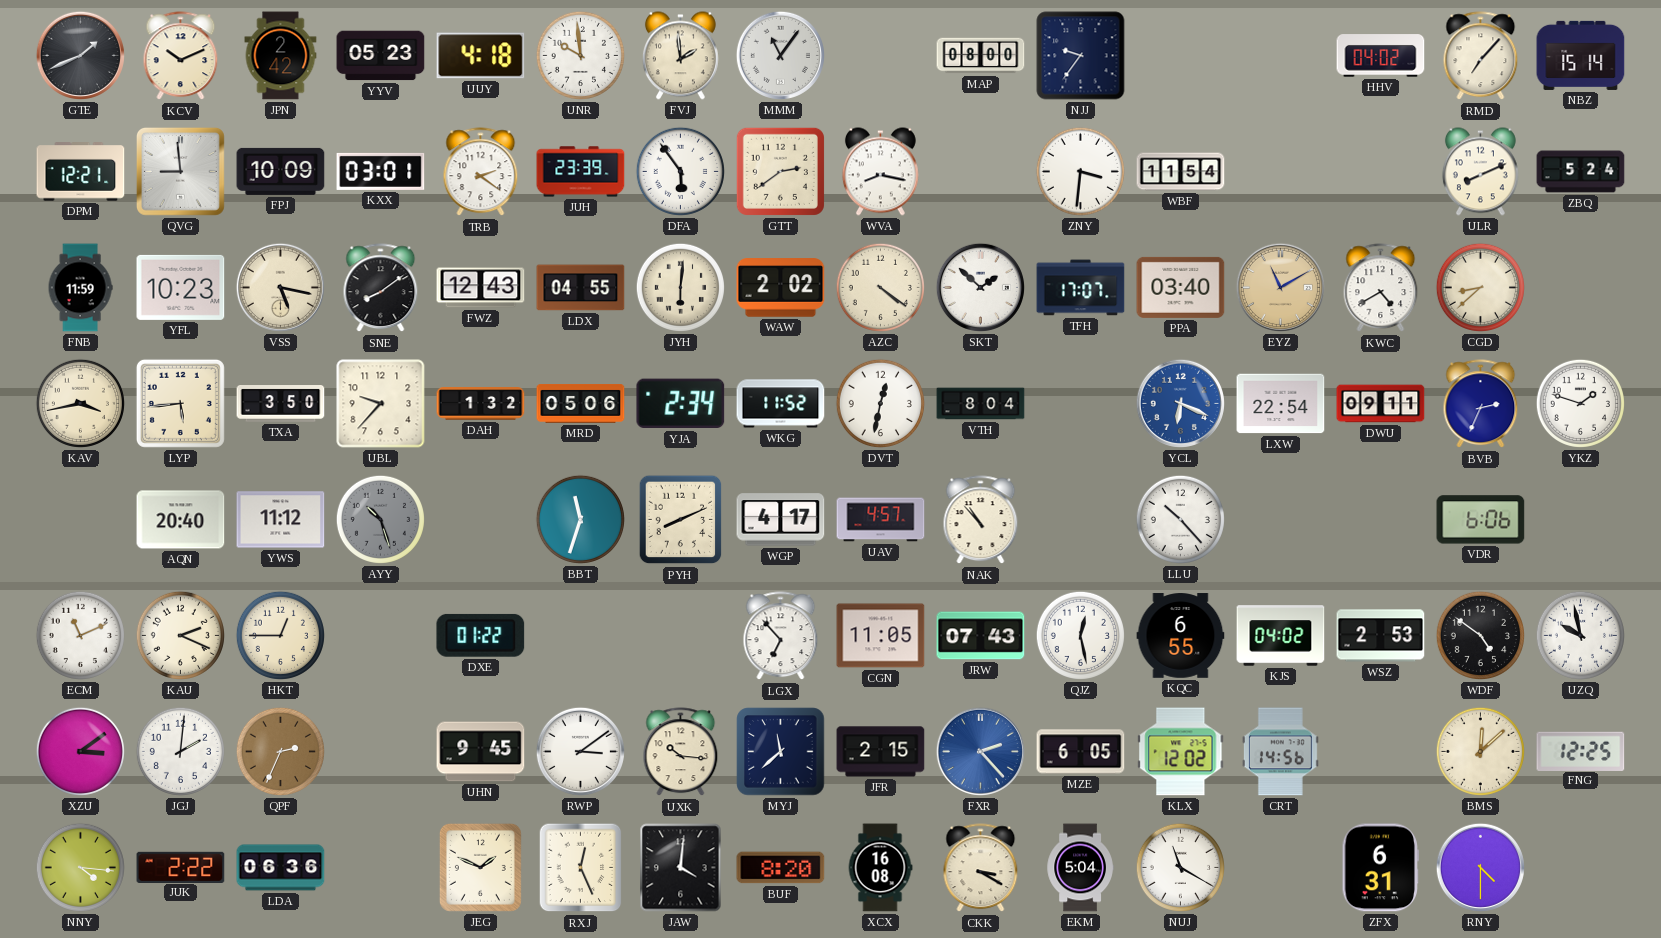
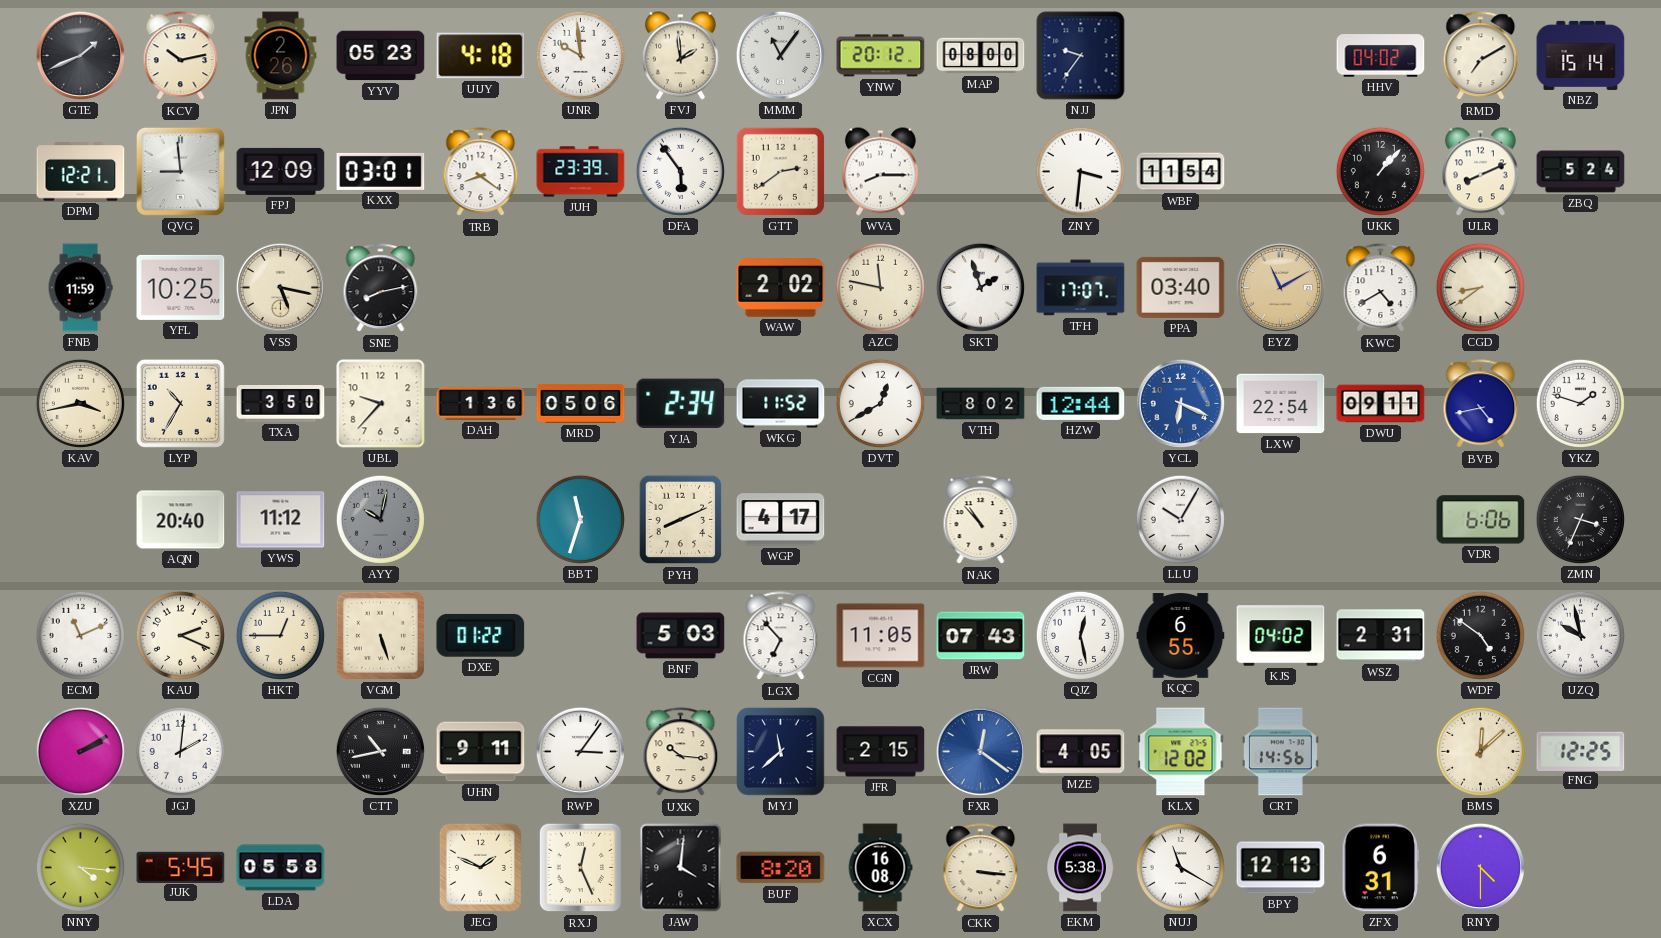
KCV: 10:11 -> 10:13 (181, 56)
JPN: 2:42 -> 2:26 (281, 56)
YNW: none -> 20:12 (881, 56)
RMD: 7:07 -> 7:10 (1481, 56)
FPJ: 10:09 -> 12:09 (281, 171)
TRB: 2:21 -> 8:21 (481, 172)
WVA: 8:17 -> 8:15 (880, 172)
UKK: none -> 1:07 (1380, 171)
YFL: 10:23 -> 10:25 (181, 287)
SNE: 8:09 -> 8:13 (381, 288)
FWZ: 12:43 -> none (481, 288)
LDX: 04:55 -> none (581, 288)
JYH: 6:01 -> none (680, 287)
AZC: 4:21 -> 11:47 (880, 287)
SKT: 1:52 -> 1:57 (980, 287)
CGD: 8:38 -> 8:39 (1480, 287)
LYP: 5:44 -> 10:35 (180, 403)
DAH: 1:32 -> 1:36 (481, 404)
DVT: 12:32 -> 12:40 (880, 403)
VTH: 8:04 -> 8:02 (981, 404)
HZW: none -> 12:44 (1081, 403)
BVB: 2:34 -> 4:43 (1481, 404)
AYY: 10:27 -> 10:02 (380, 519)
UAV: 4:57 -> none (881, 520)
LLU: 10:23 -> 10:05 (1180, 519)
ZMN: none -> 3:34 (1580, 519)
VGM: none -> 5:27 (380, 635)
BNF: none -> 5:03 (681, 636)
WSZ: 2:53 -> 2:31 (1381, 636)
XZU: 3:09 -> 2:10 (80, 751)
QPF: 2:34 -> none (280, 751)
CTT: none -> 10:43 (380, 751)
UHN: 9:45 -> 9:11 (481, 752)
RWP: 3:09 -> 3:06 (580, 751)
FXR: 2:23 -> 12:21 (980, 751)
MZE: 6:05 -> 4:05 (1081, 752)
JUK: 2:22 -> 5:45 (181, 867)
LDA: 06:36 -> 05:58 (281, 868)
CKK: 3:20 -> 3:16 (981, 868)
EKM: 5:04 -> 5:38 (1080, 868)
BPY: none -> 12:13 (1281, 868)
